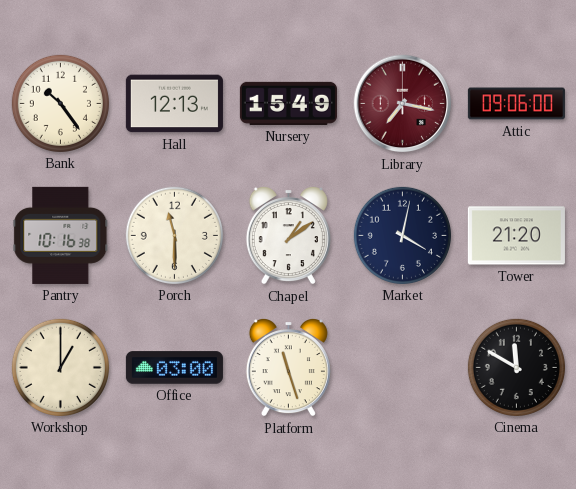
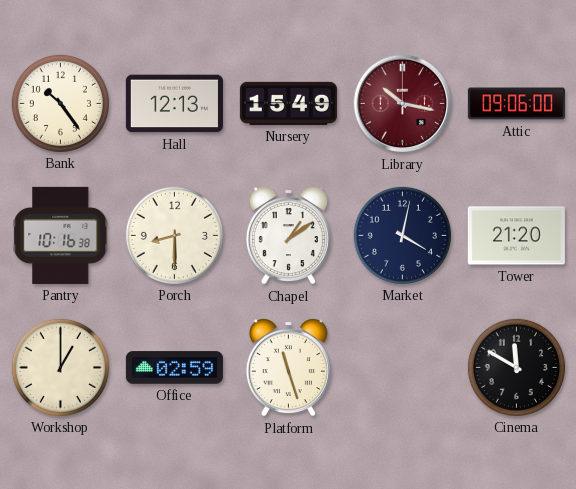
Library: 7:17 -> 10:17 (403, 104)
Porch: 11:30 -> 8:30 (174, 235)
Office: 03:00 -> 02:59 (174, 368)
